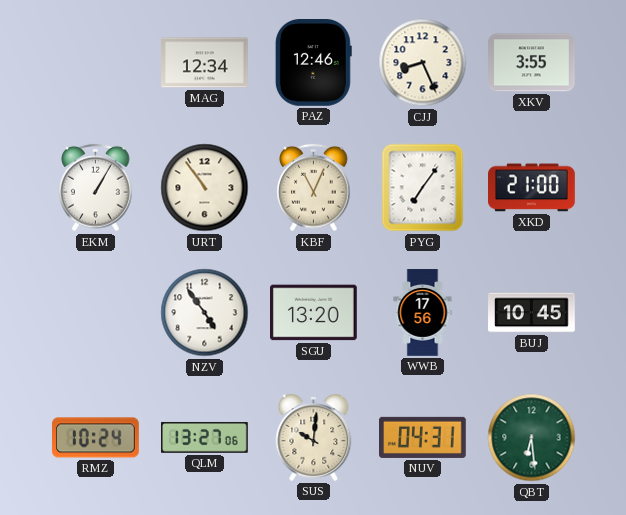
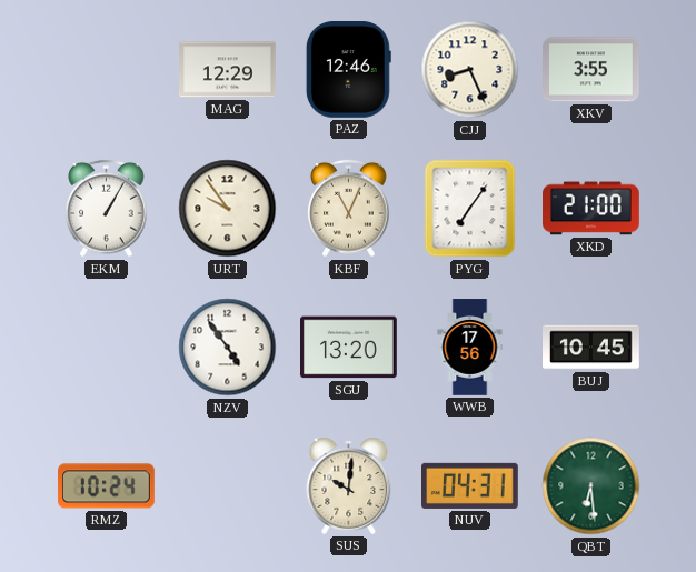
MAG: 12:34 -> 12:29 (228, 70)
URT: 10:54 -> 9:54 (228, 209)
QLM: 13:27 -> none (205, 438)
